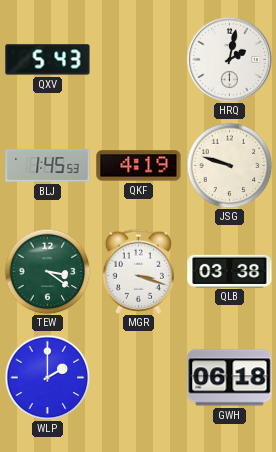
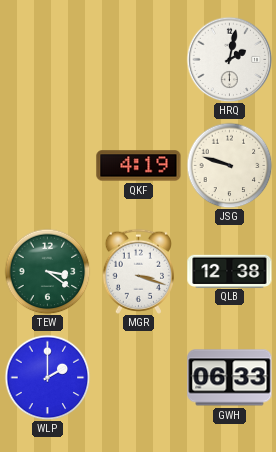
QXV: 5:43 -> none (48, 60)
BLJ: 1:45 -> none (48, 166)
QLB: 03:38 -> 12:38 (230, 271)
GWH: 06:18 -> 06:33 (230, 378)
